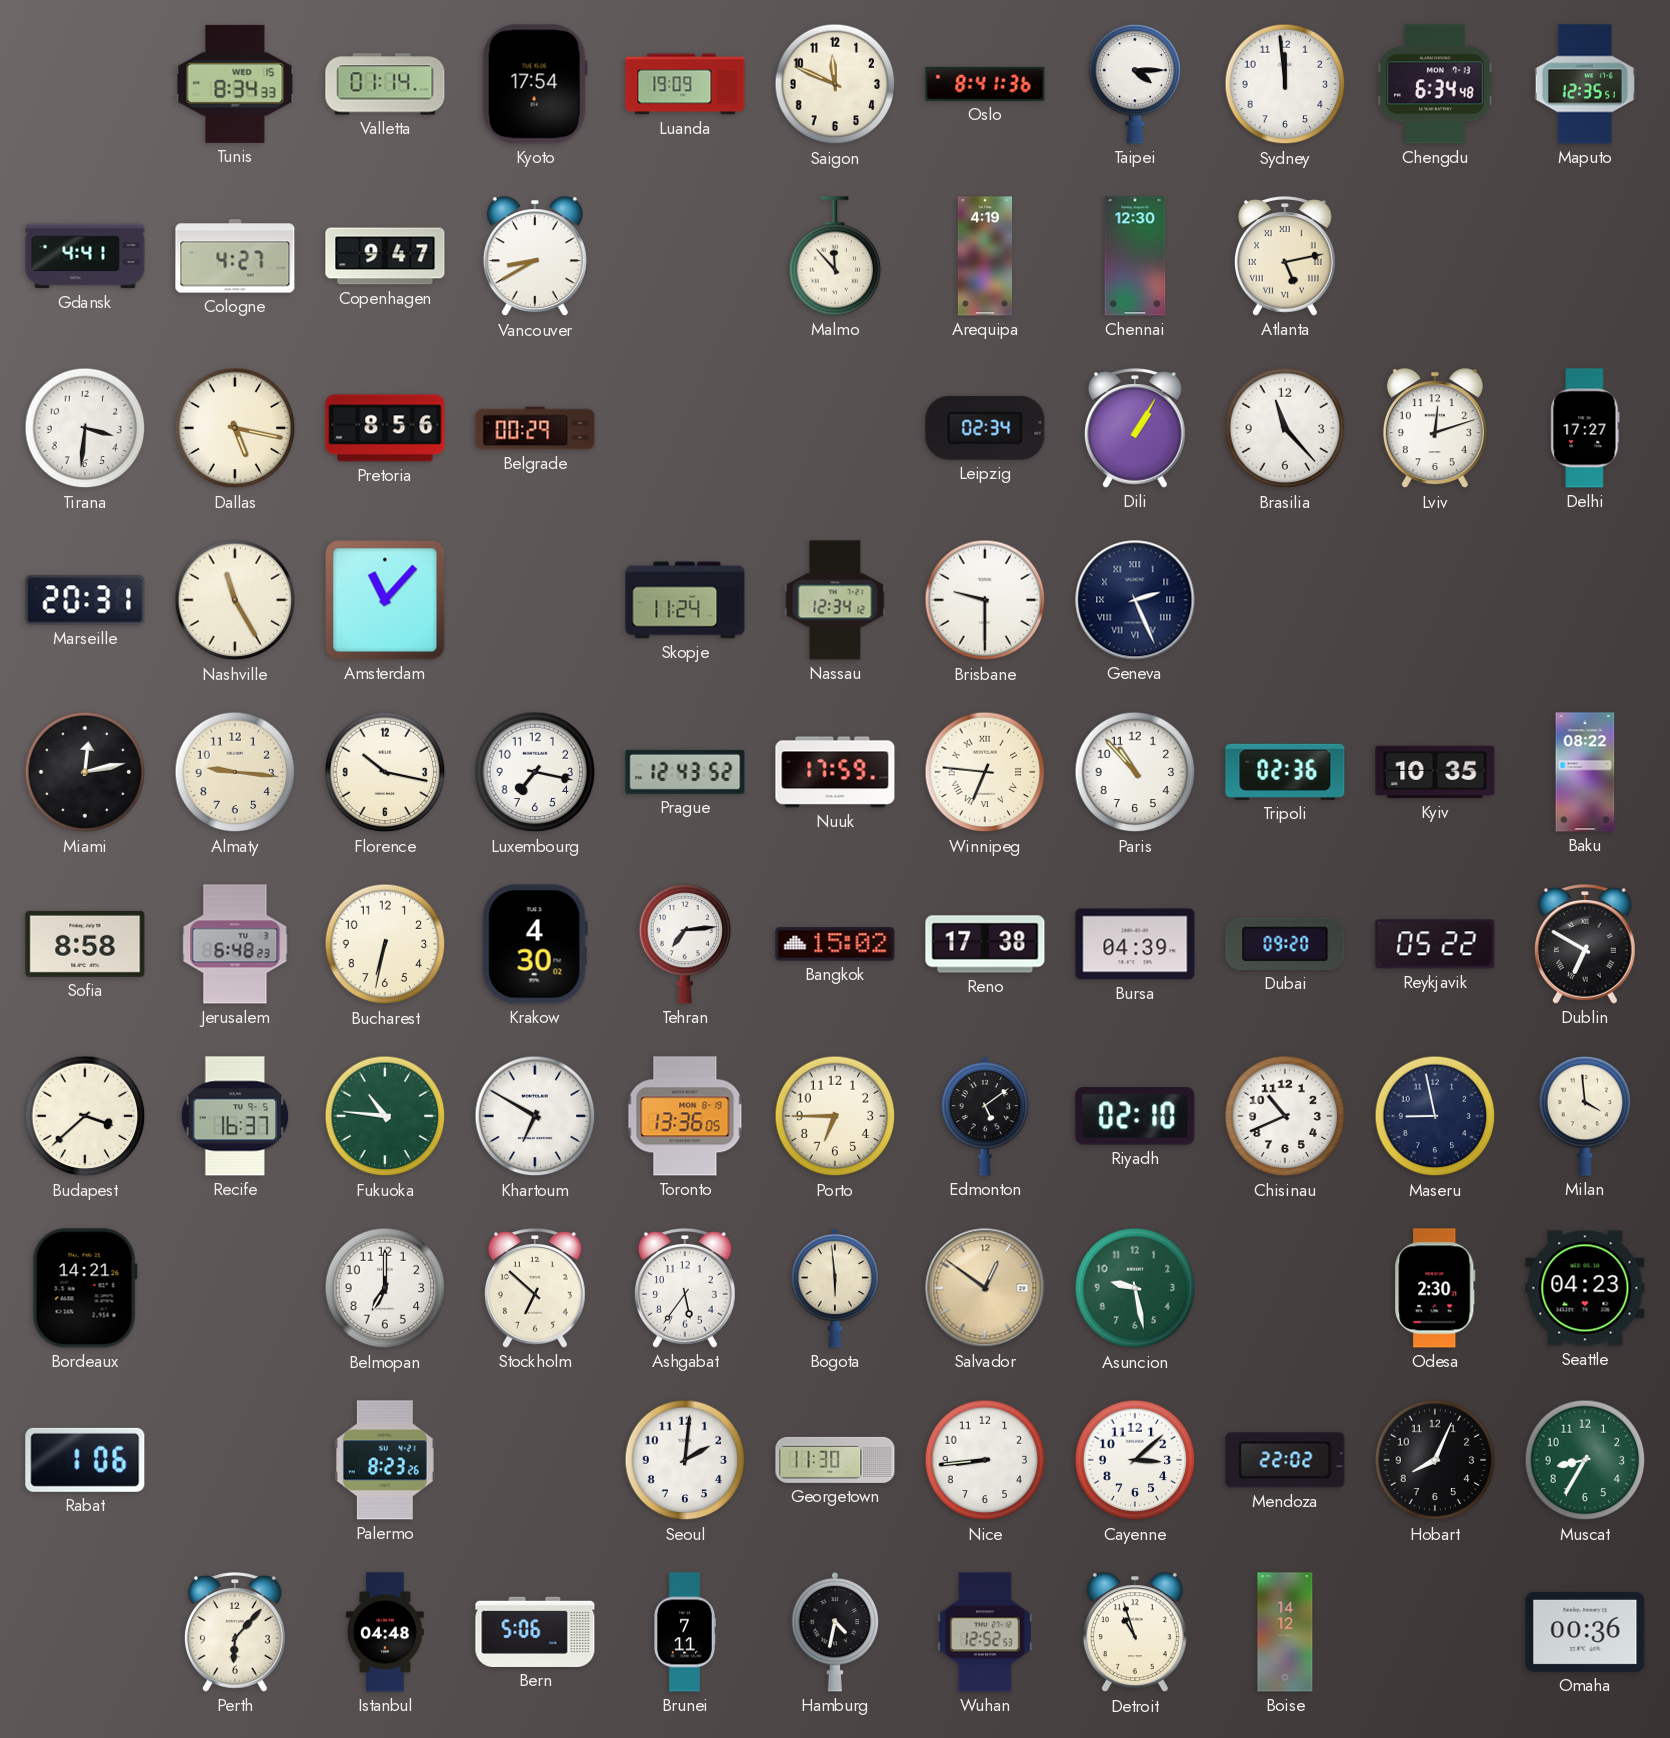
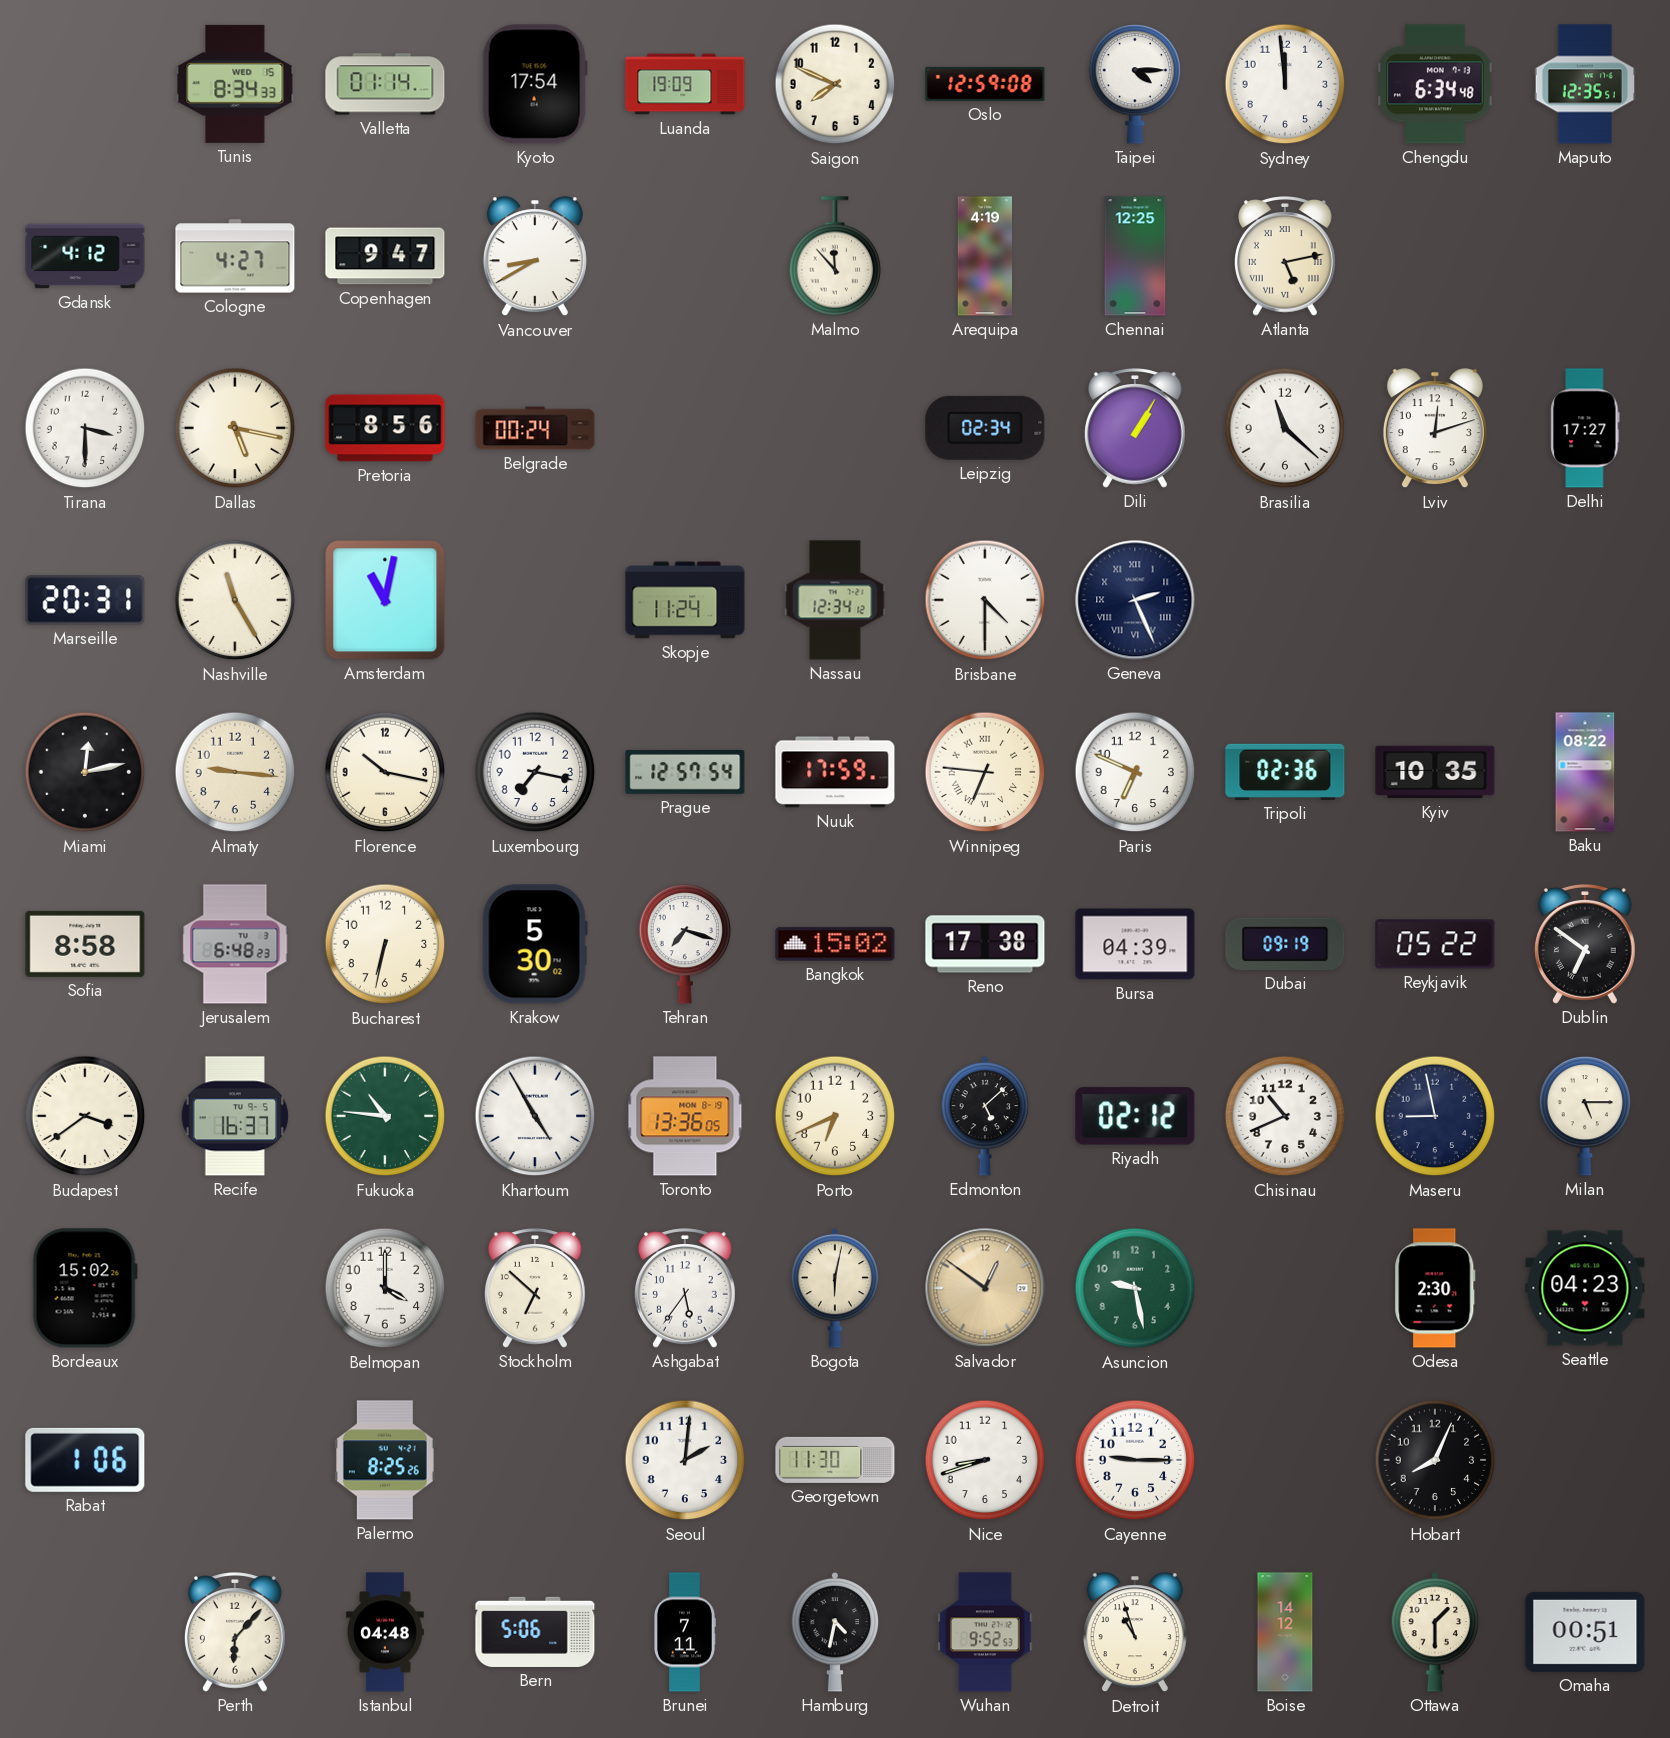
Saigon: 11:49 -> 7:49 (835, 84)
Oslo: 8:41 -> 12:59 (985, 84)
Gdansk: 4:41 -> 4:12 (85, 256)
Chennai: 12:30 -> 12:25 (1135, 256)
Tirana: 3:31 -> 3:30 (85, 428)
Belgrade: 00:29 -> 00:24 (535, 428)
Brasilia: 11:23 -> 11:22 (1285, 428)
Amsterdam: 11:07 -> 11:02 (385, 600)
Brisbane: 9:30 -> 4:30 (985, 600)
Prague: 12:43 -> 12:57 (685, 772)
Paris: 10:53 -> 6:49 (1135, 772)
Krakow: 4:30 -> 5:30 (535, 944)
Tehran: 7:14 -> 7:18 (685, 944)
Dubai: 09:20 -> 09:19 (1285, 944)
Dublin: 6:50 -> 6:51 (1585, 944)
Budapest: 3:38 -> 3:39 (85, 1116)
Khartoum: 6:50 -> 4:55 (535, 1116)
Porto: 6:45 -> 6:41 (835, 1116)
Edmonton: 5:09 -> 5:08 (985, 1116)
Riyadh: 02:10 -> 02:12 (1135, 1116)
Milan: 3:59 -> 5:15 (1585, 1116)
Bordeaux: 14:21 -> 15:02 (85, 1288)
Belmopan: 7:00 -> 4:00 (385, 1288)
Bogota: 5:59 -> 6:02 (835, 1288)
Palermo: 8:23 -> 8:25 (385, 1460)
Nice: 8:44 -> 8:42 (985, 1460)
Cayenne: 3:08 -> 9:15 (1135, 1460)
Mendoza: 22:02 -> none (1285, 1460)
Muscat: 8:35 -> none (1585, 1460)
Wuhan: 12:52 -> 9:52 (985, 1632)
Ottawa: none -> 1:30 (1435, 1632)
Omaha: 00:36 -> 00:51 (1585, 1632)
